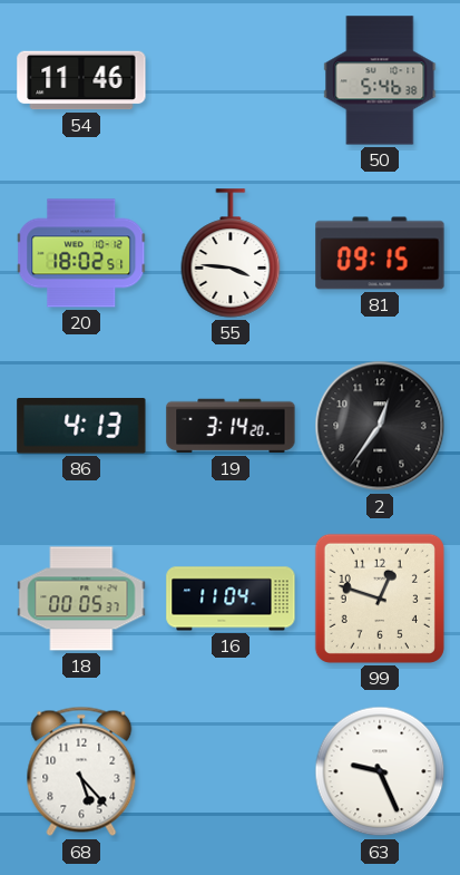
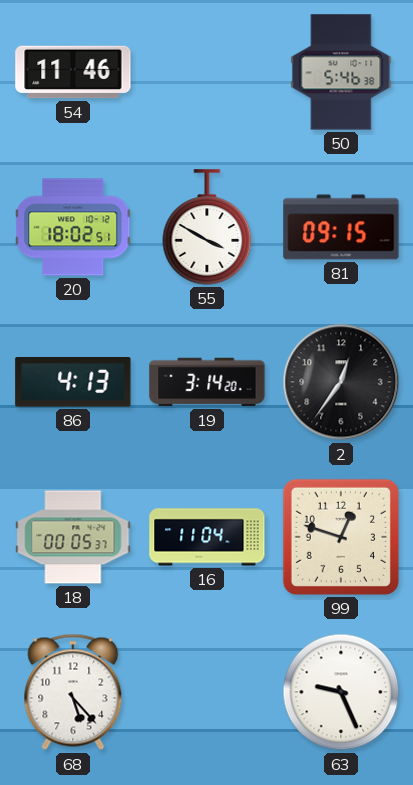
55: 3:46 -> 3:50 (207, 227)
